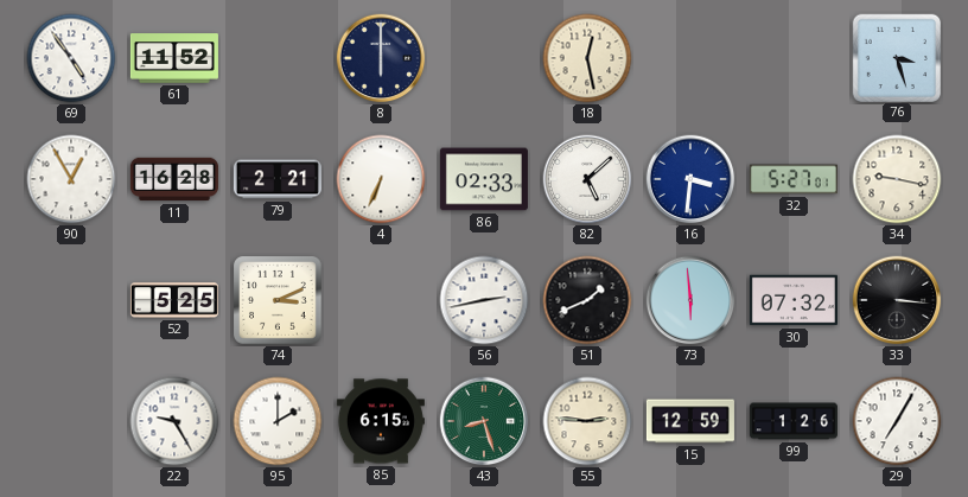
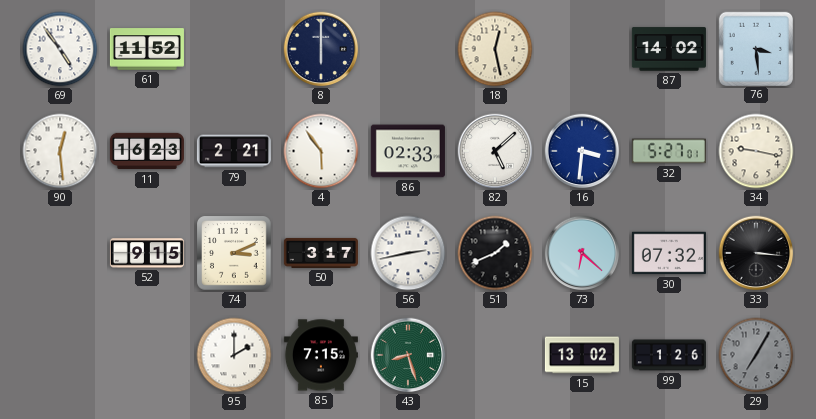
87: none -> 14:02 (669, 49)
76: 3:27 -> 3:29 (755, 48)
90: 12:55 -> 12:29 (60, 151)
11: 16:28 -> 16:23 (147, 151)
4: 6:34 -> 5:54 (321, 151)
52: 5:25 -> 9:15 (147, 253)
50: none -> 3:17 (321, 253)
73: 5:59 -> 6:22 (582, 253)
22: 9:25 -> none (174, 421)
85: 6:15 -> 7:15 (321, 355)
55: 2:46 -> none (587, 421)
15: 12:59 -> 13:02 (582, 355)
29 dial: white -> grey (756, 355)
